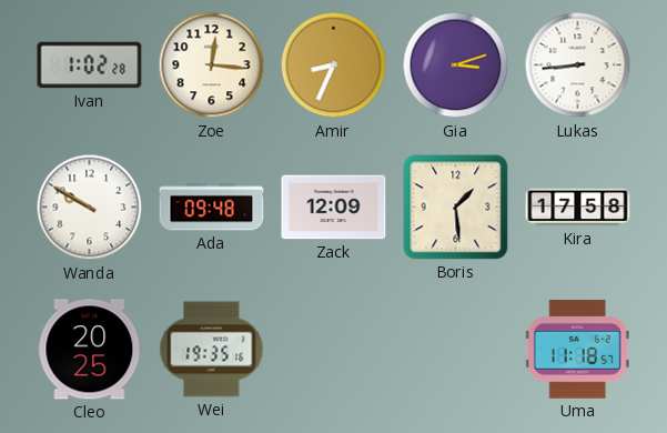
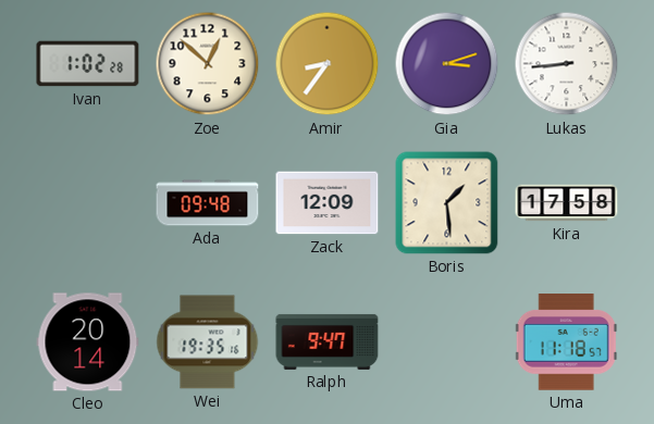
Zoe: 12:16 -> 12:52 (208, 64)
Amir: 8:34 -> 8:36 (328, 64)
Wanda: 9:50 -> none (90, 208)
Cleo: 20:25 -> 20:14 (88, 342)
Ralph: none -> 9:47 (328, 341)
